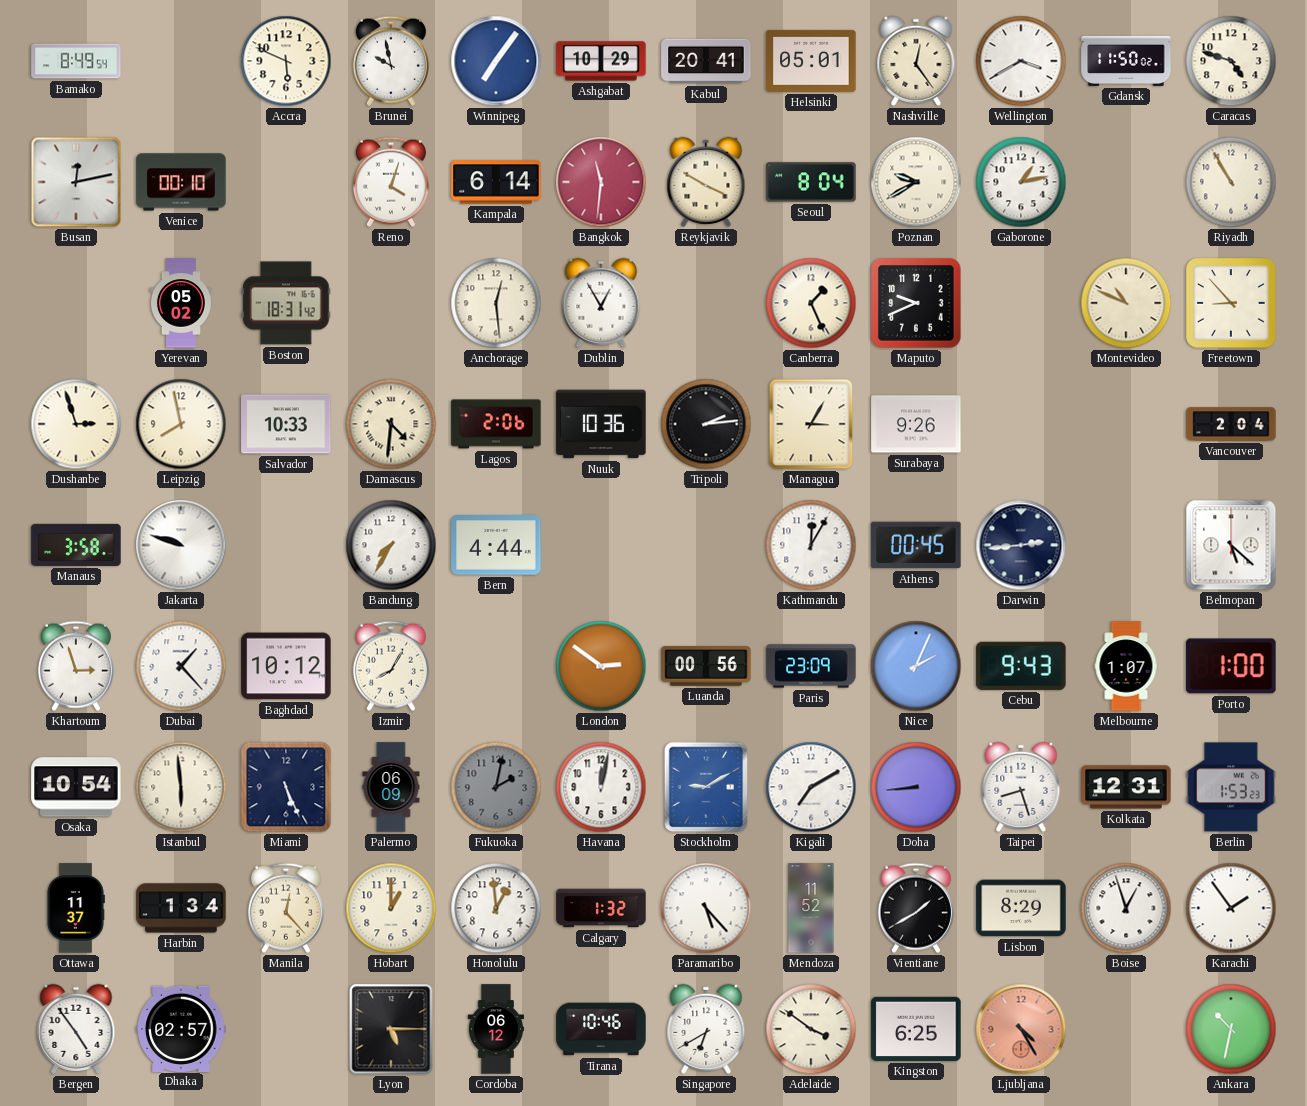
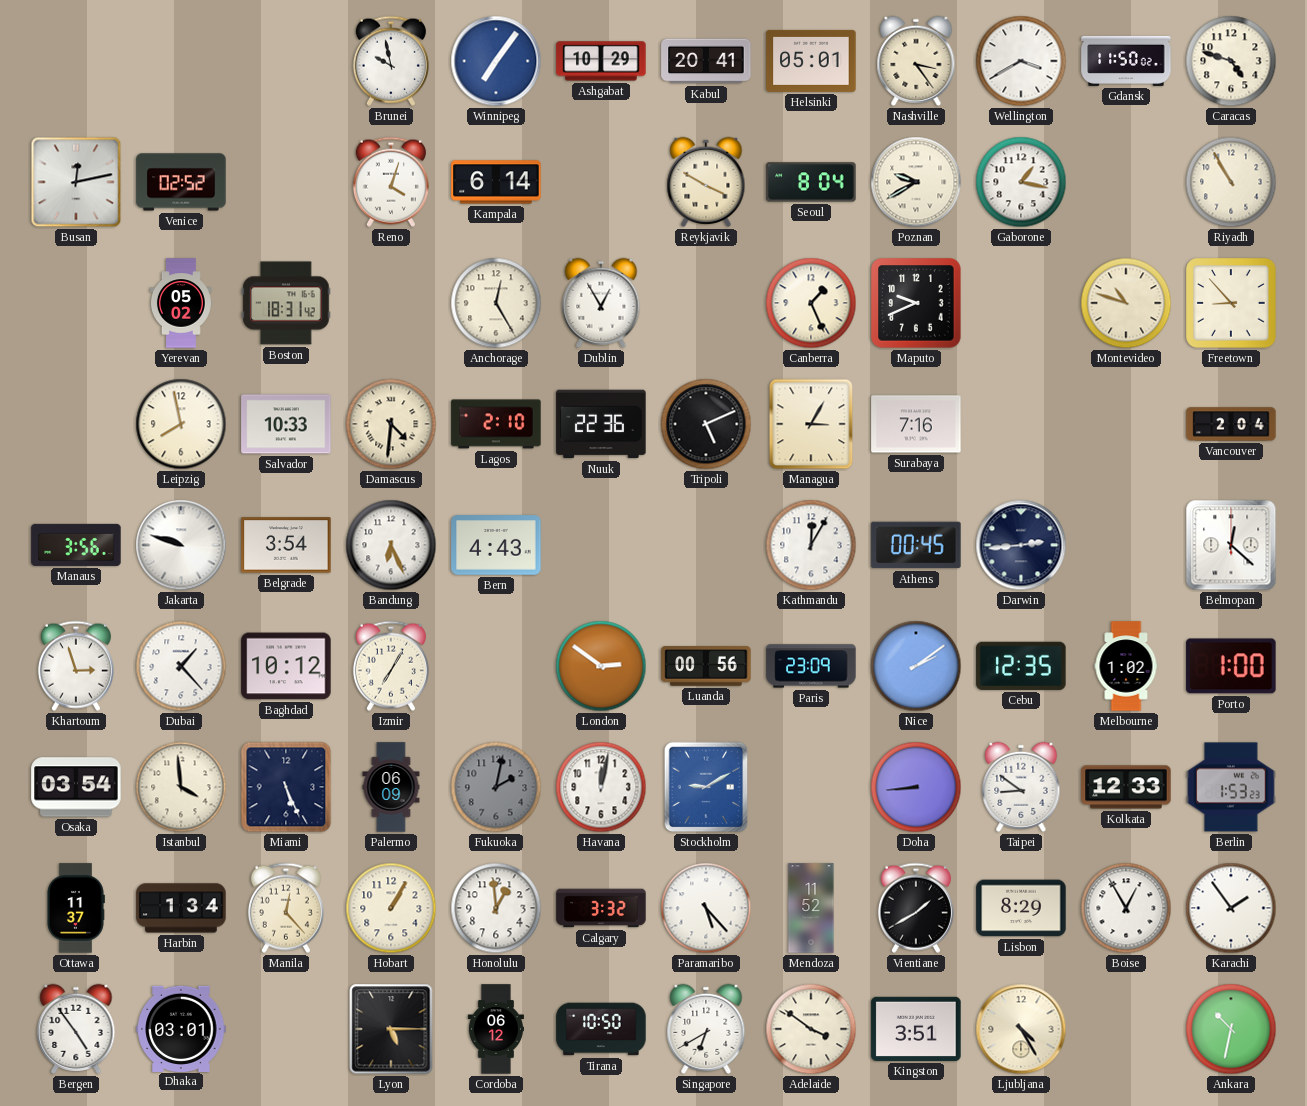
Bamako: 8:49 -> none (76, 61)
Accra: 5:49 -> none (286, 61)
Nashville: 12:24 -> 3:24 (916, 61)
Venice: 00:10 -> 02:52 (181, 182)
Bangkok: 11:31 -> none (601, 182)
Gaborone: 1:13 -> 1:17 (1021, 182)
Anchorage: 12:29 -> 12:25 (496, 303)
Montevideo: 10:49 -> 10:48 (1126, 303)
Dushanbe: 2:57 -> none (76, 424)
Lagos: 2:06 -> 2:10 (496, 424)
Nuuk: 10:36 -> 22:36 (601, 424)
Tripoli: 2:14 -> 5:11 (706, 424)
Surabaya: 9:26 -> 7:16 (916, 424)
Manaus: 3:58 -> 3:56 (76, 545)
Belgrade: none -> 3:54 (286, 545)
Bandung: 7:35 -> 6:26 (391, 545)
Bern: 4:44 -> 4:43 (496, 545)
Belmopan: 5:22 -> 12:22 (1231, 545)
Izmir: 8:05 -> 7:05 (391, 666)
Nice: 2:04 -> 2:09 (916, 666)
Cebu: 9:43 -> 12:35 (1021, 666)
Melbourne: 1:07 -> 1:02 (1126, 666)
Osaka: 10:54 -> 03:54 (76, 787)
Istanbul: 5:59 -> 3:59 (181, 787)
Kigali: 7:10 -> none (811, 787)
Taipei: 8:27 -> 8:51 (1021, 787)
Kolkata: 12:31 -> 12:33 (1126, 787)
Hobart: 1:00 -> 1:05 (391, 908)
Calgary: 1:32 -> 3:32 (601, 908)
Boise: 12:57 -> 12:55 (1126, 908)
Dhaka: 02:57 -> 03:01 (181, 1028)
Tirana: 10:46 -> 10:50 (601, 1029)
Kingston: 6:25 -> 3:51 (916, 1029)
Ljubljana dial: salmon -> cream (1021, 1029)
